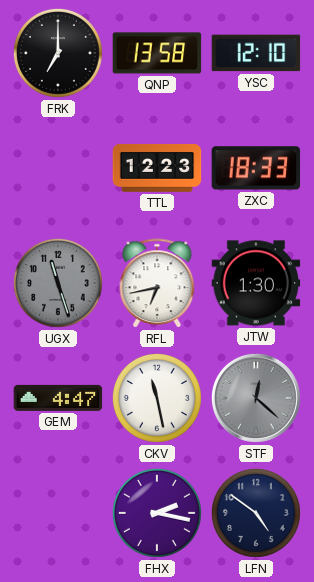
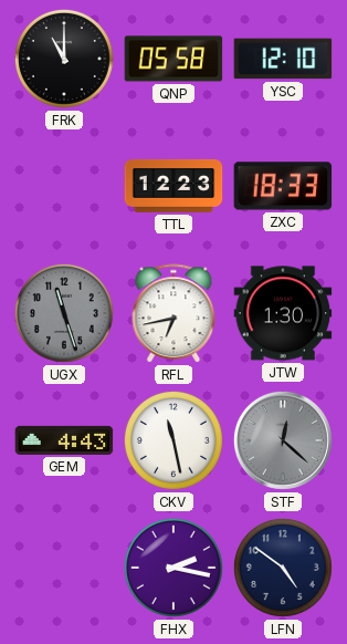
FRK: 7:00 -> 11:00 (64, 59)
QNP: 13:58 -> 05:58 (173, 59)
GEM: 4:47 -> 4:43 (64, 440)
